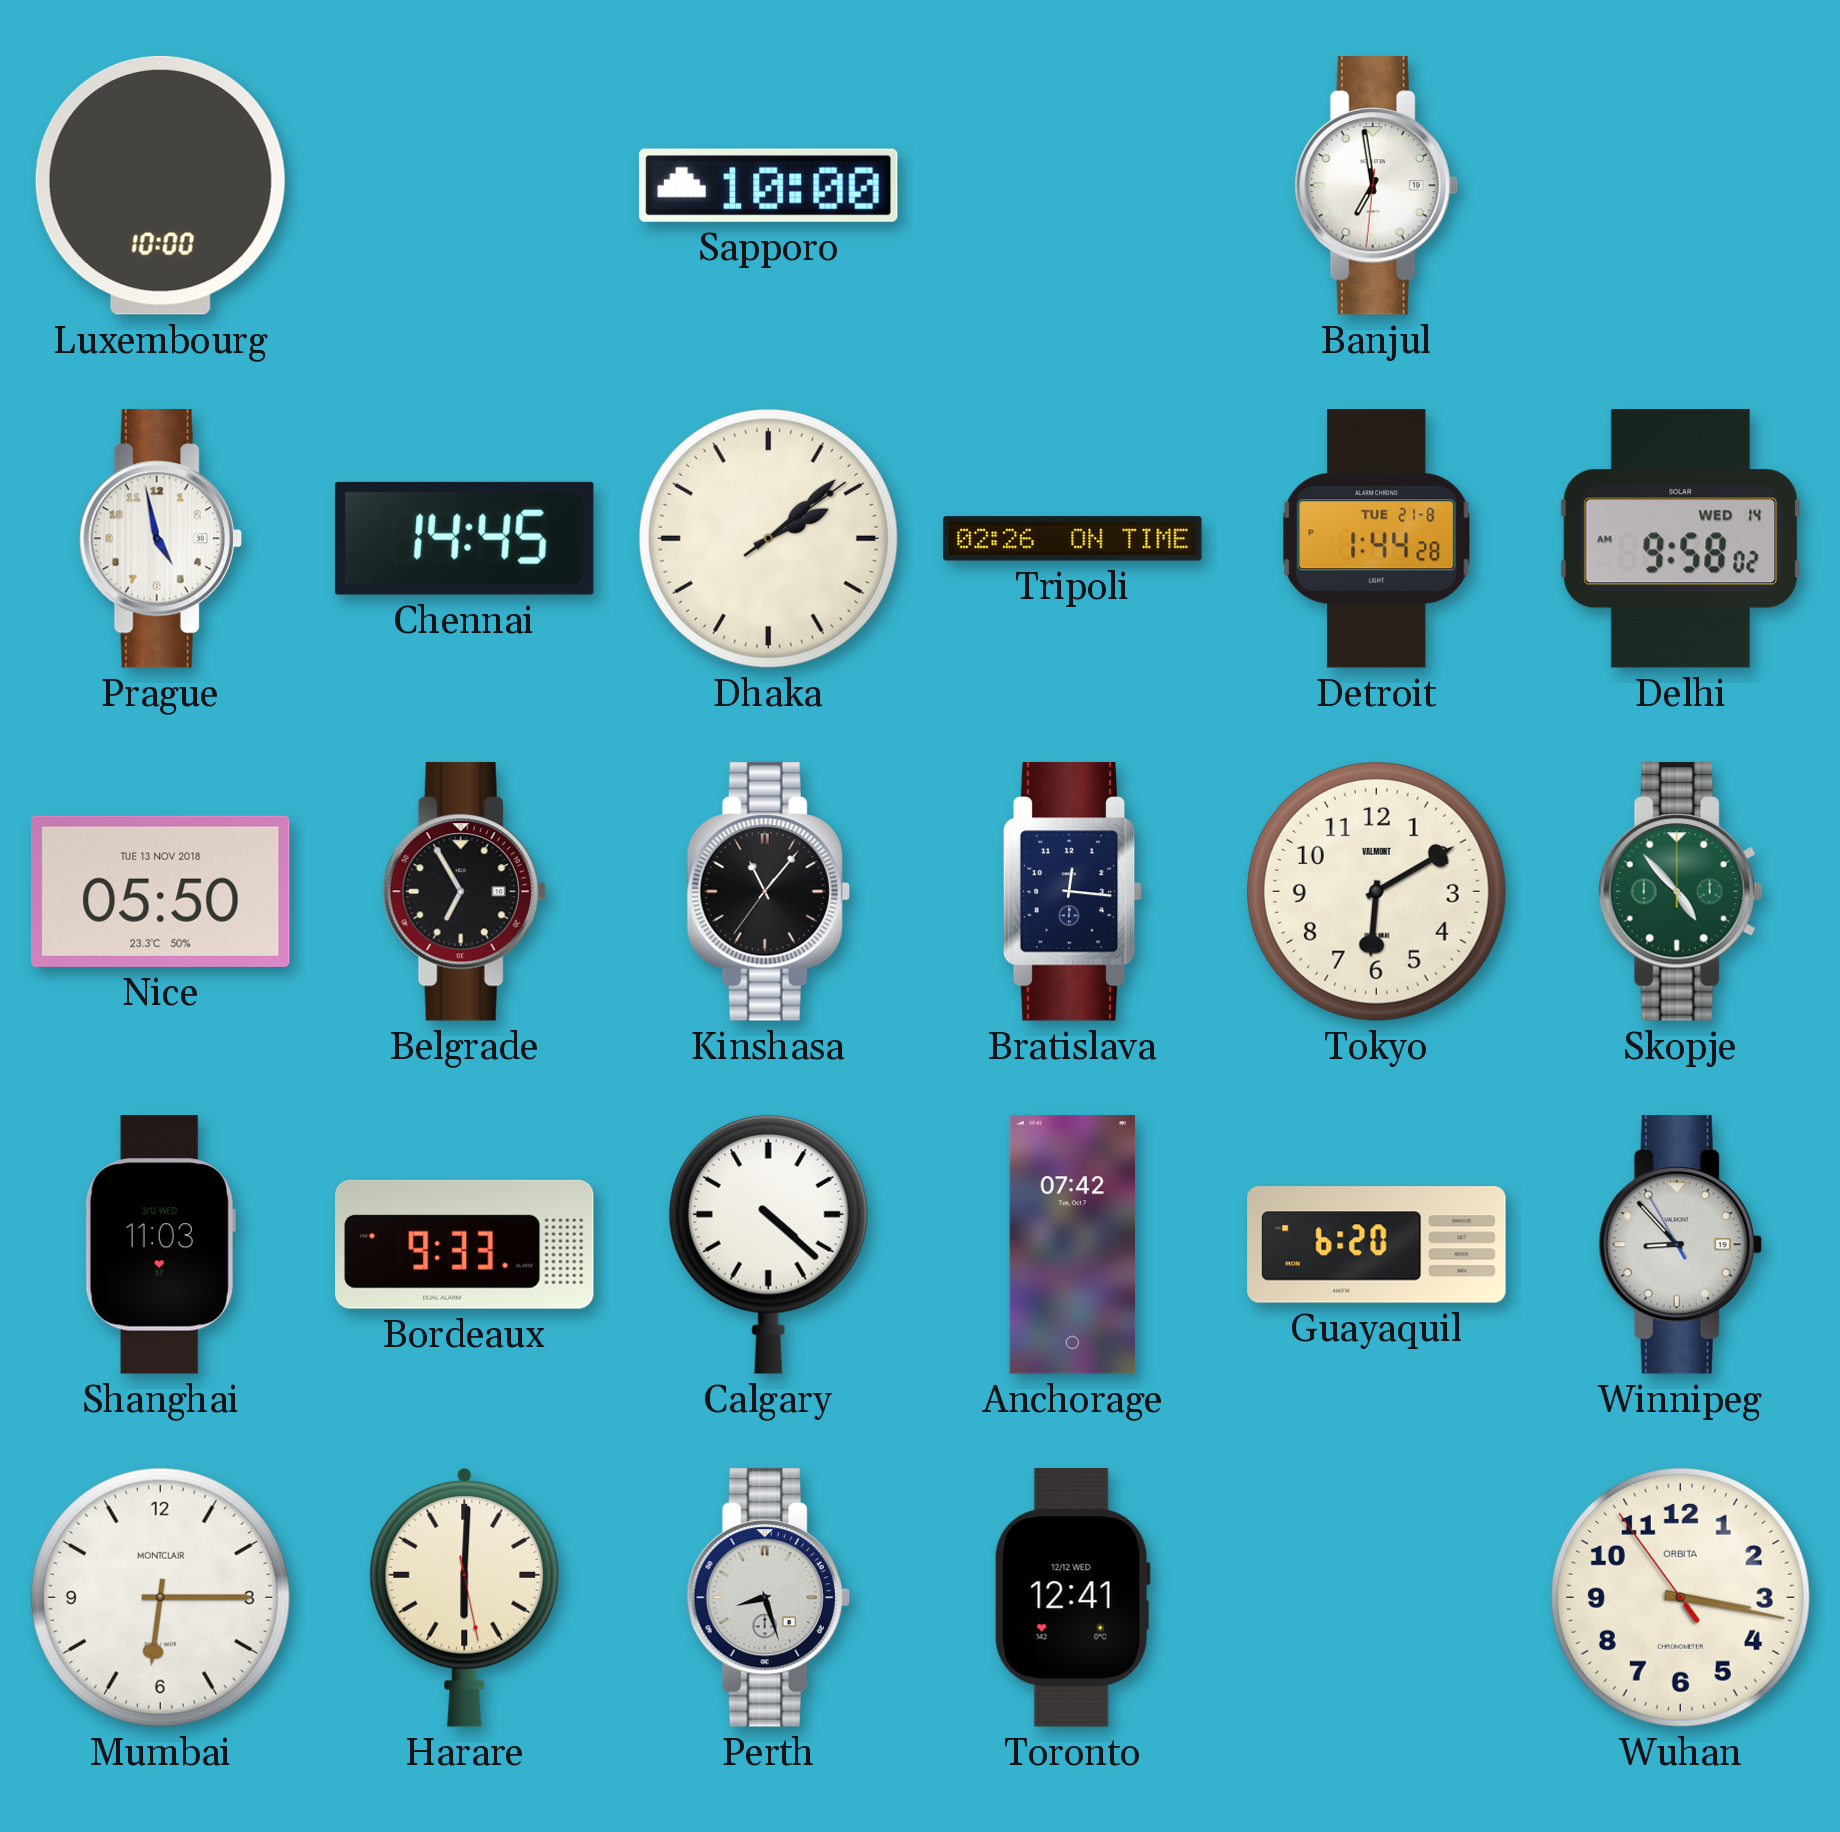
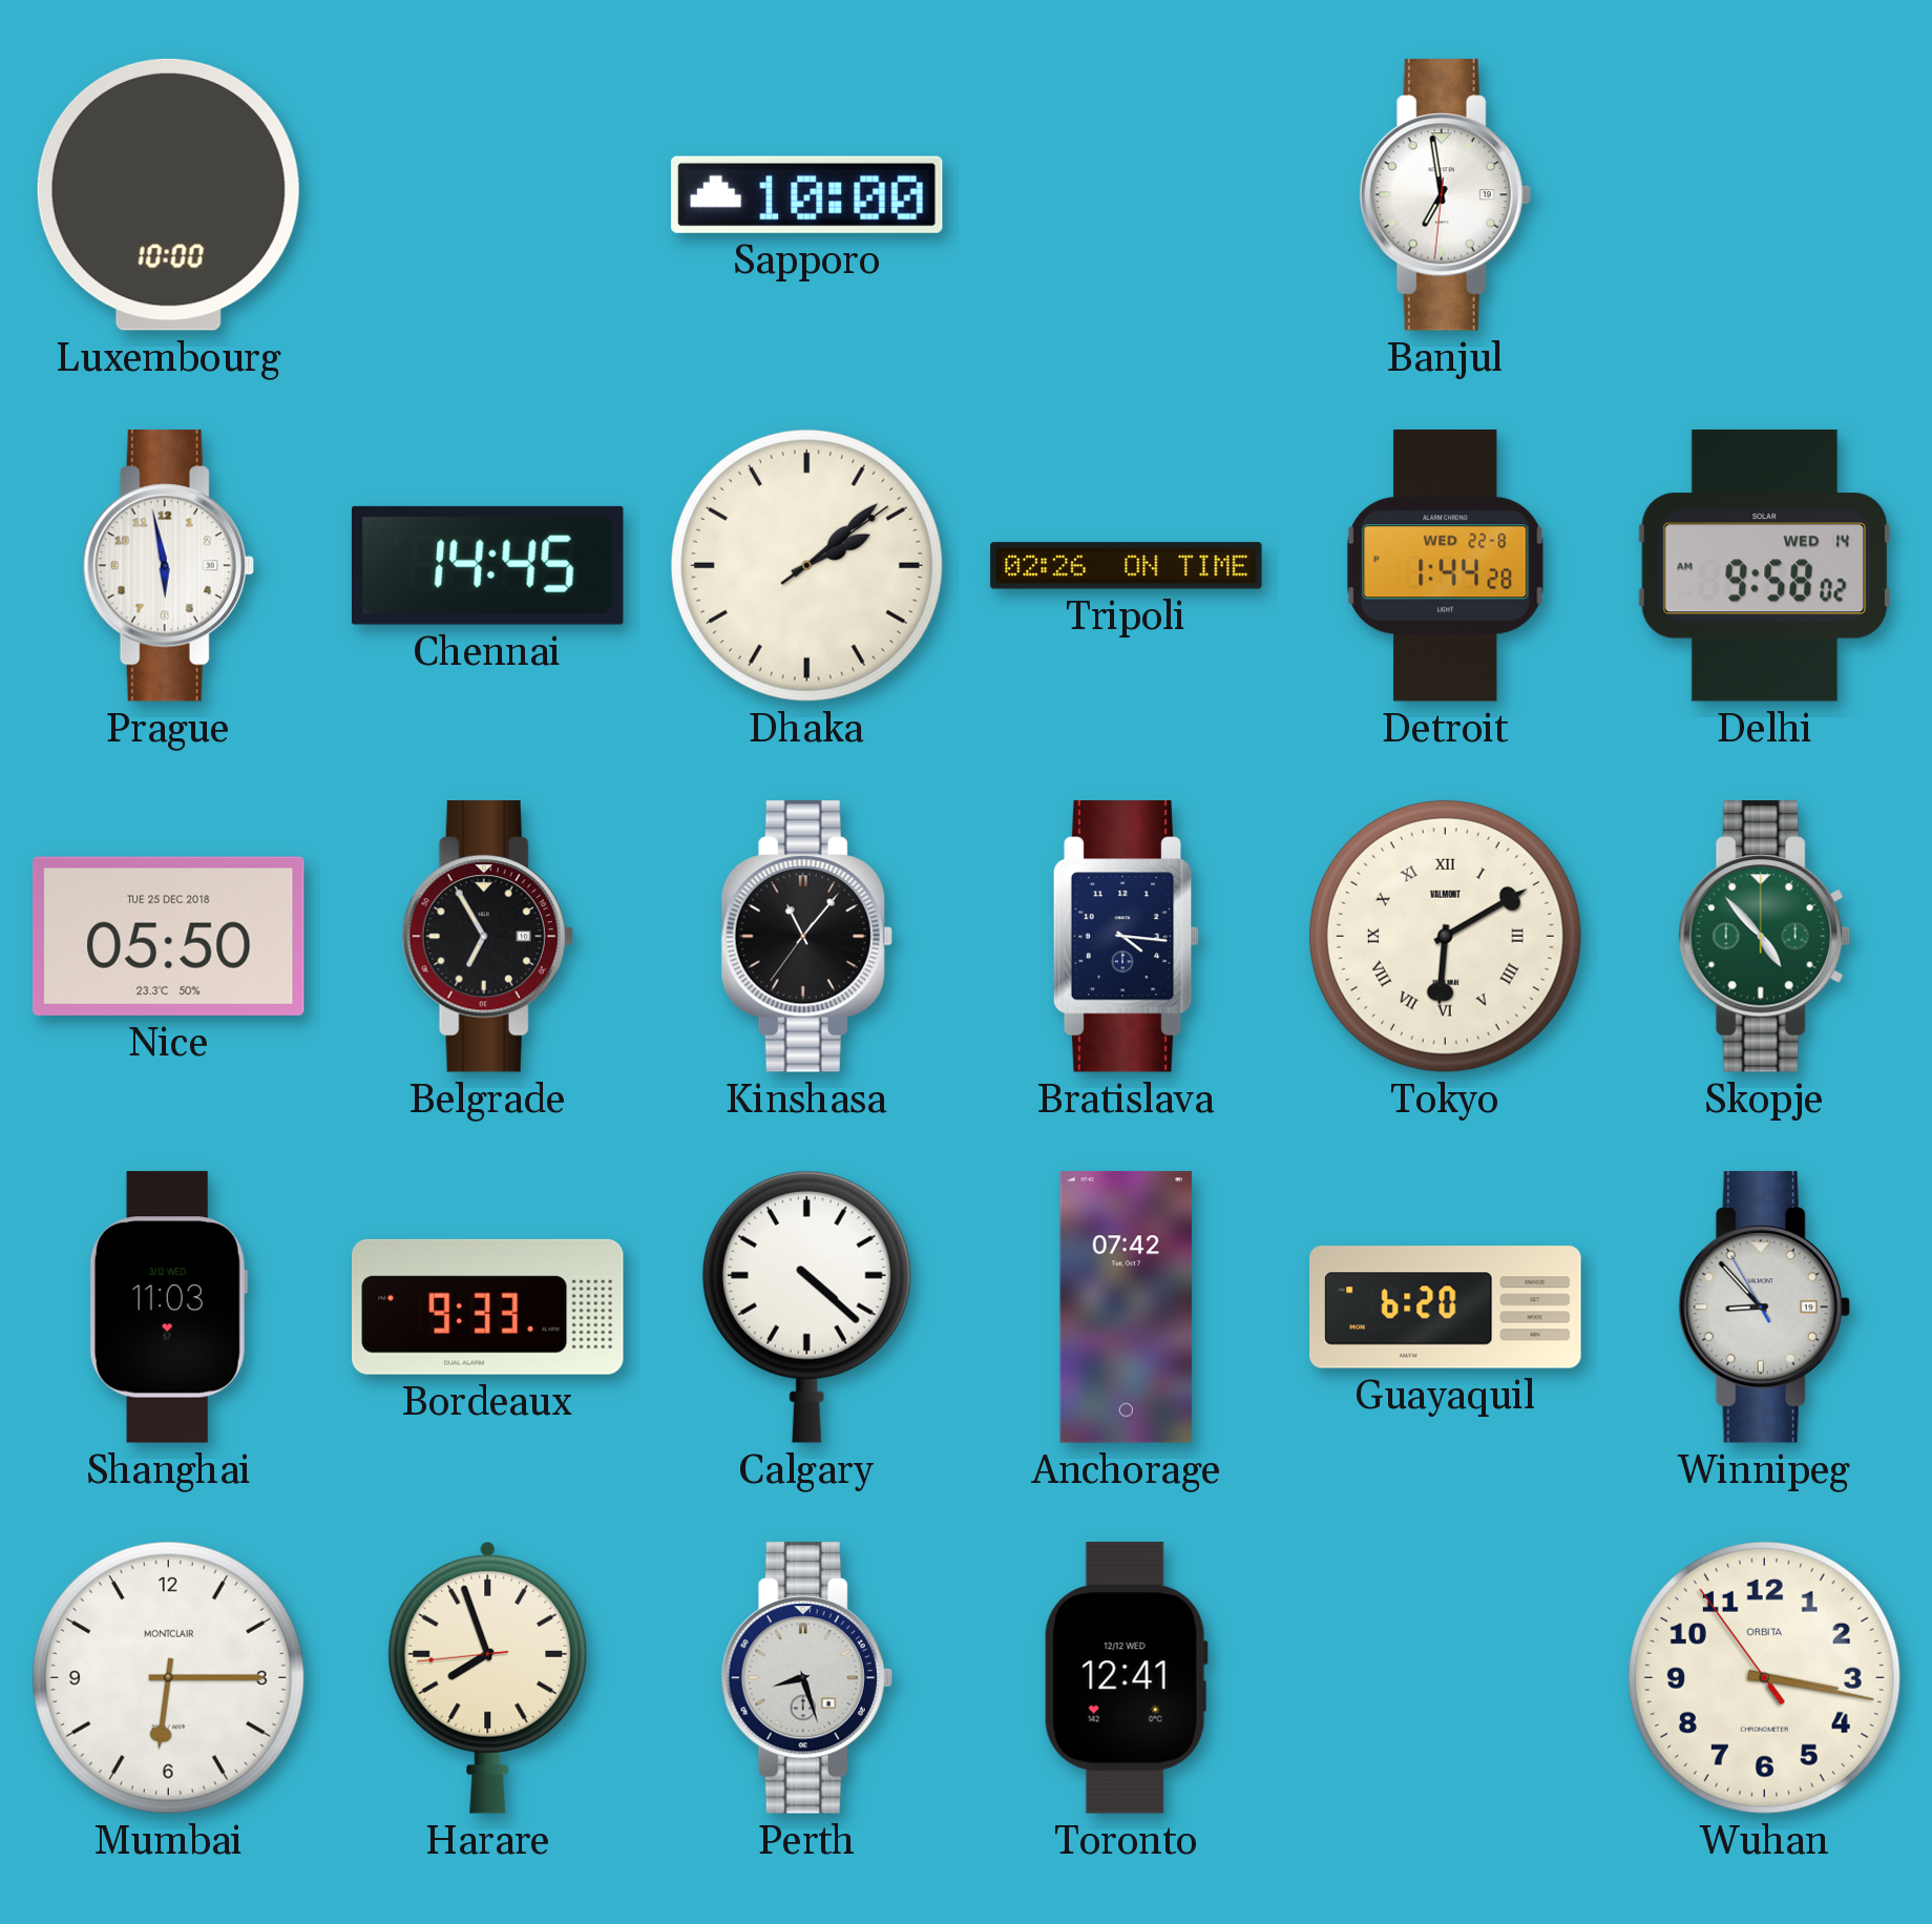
Prague: 4:58 -> 5:58 (168, 566)
Detroit date: TUE 21-8 -> WED 22-8 (1446, 566)
Nice date: TUE 13 NOV 2018 -> TUE 25 DEC 2018 (168, 936)
Bratislava: 12:16 -> 4:16 (1127, 937)
Tokyo numerals: Arabic -> Roman (1445, 936)
Harare: 6:00 -> 7:56 (488, 1677)
